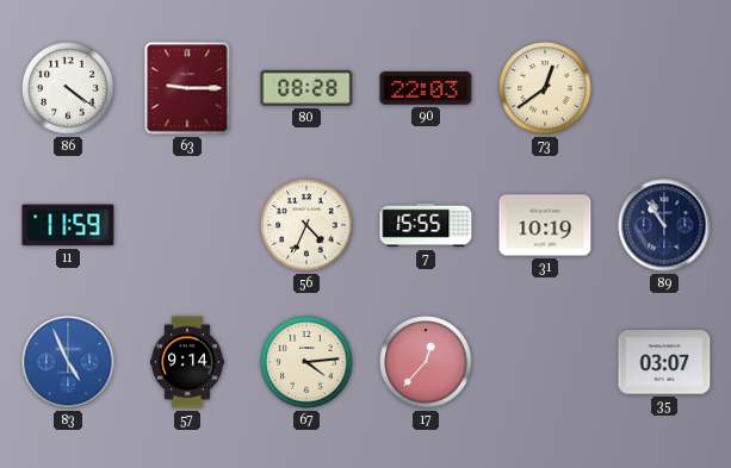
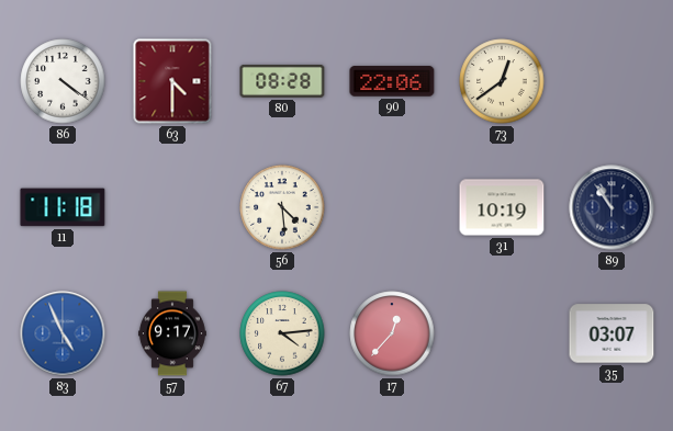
63: 9:15 -> 4:30 (172, 81)
90: 22:03 -> 22:06 (392, 81)
11: 11:59 -> 11:18 (63, 207)
56: 4:34 -> 4:29 (282, 207)
7: 15:55 -> none (426, 225)
57: 9:14 -> 9:17 (172, 333)
